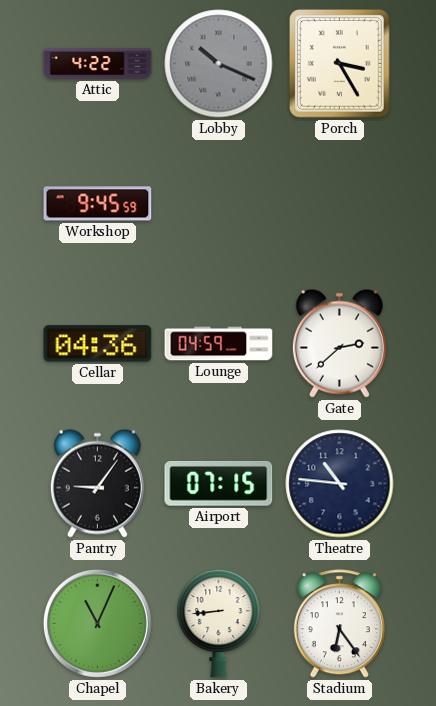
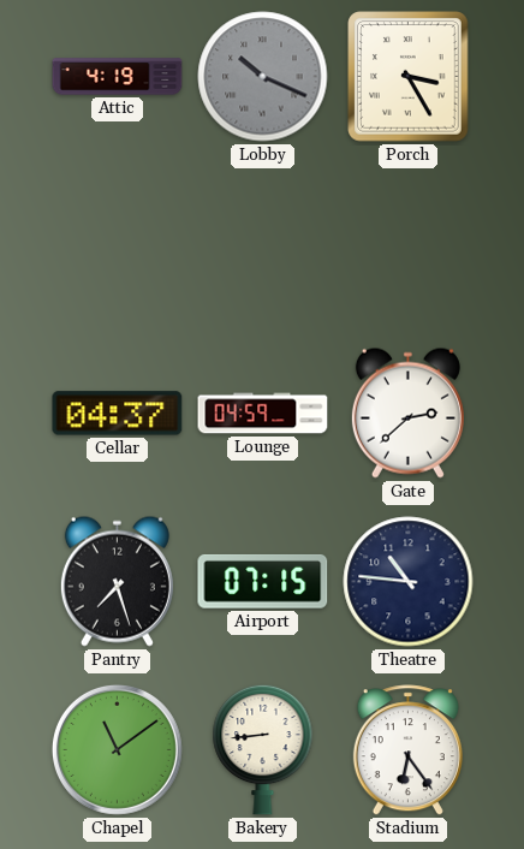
Attic: 4:22 -> 4:19 (118, 77)
Workshop: 9:45 -> none (98, 204)
Cellar: 04:36 -> 04:37 (118, 414)
Pantry: 9:06 -> 7:27 (117, 581)
Chapel: 11:04 -> 11:09 (117, 749)
